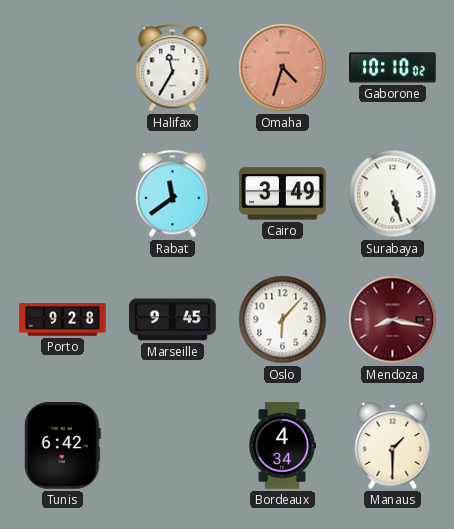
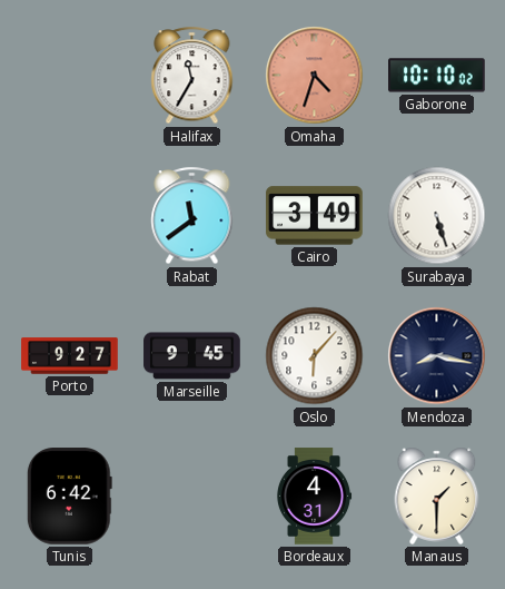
Porto: 9:28 -> 9:27 (70, 356)
Mendoza dial: burgundy -> navy (437, 356)
Bordeaux: 4:34 -> 4:31 (314, 497)
